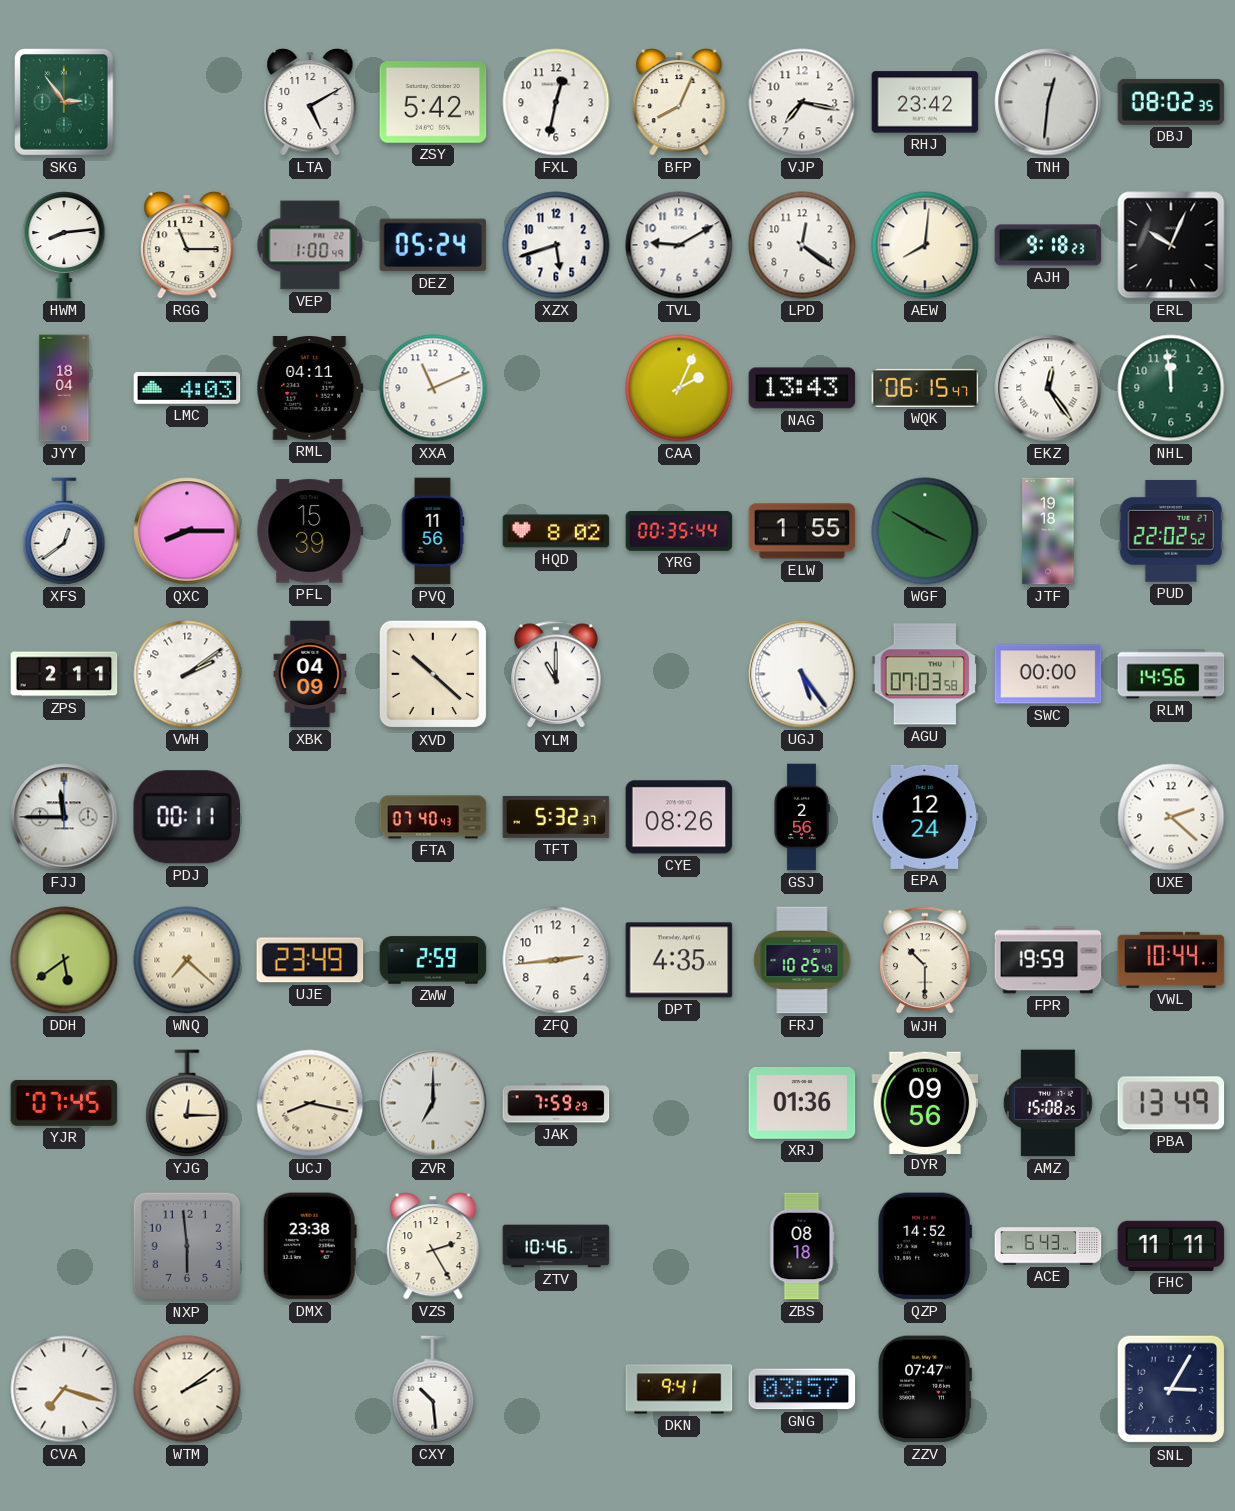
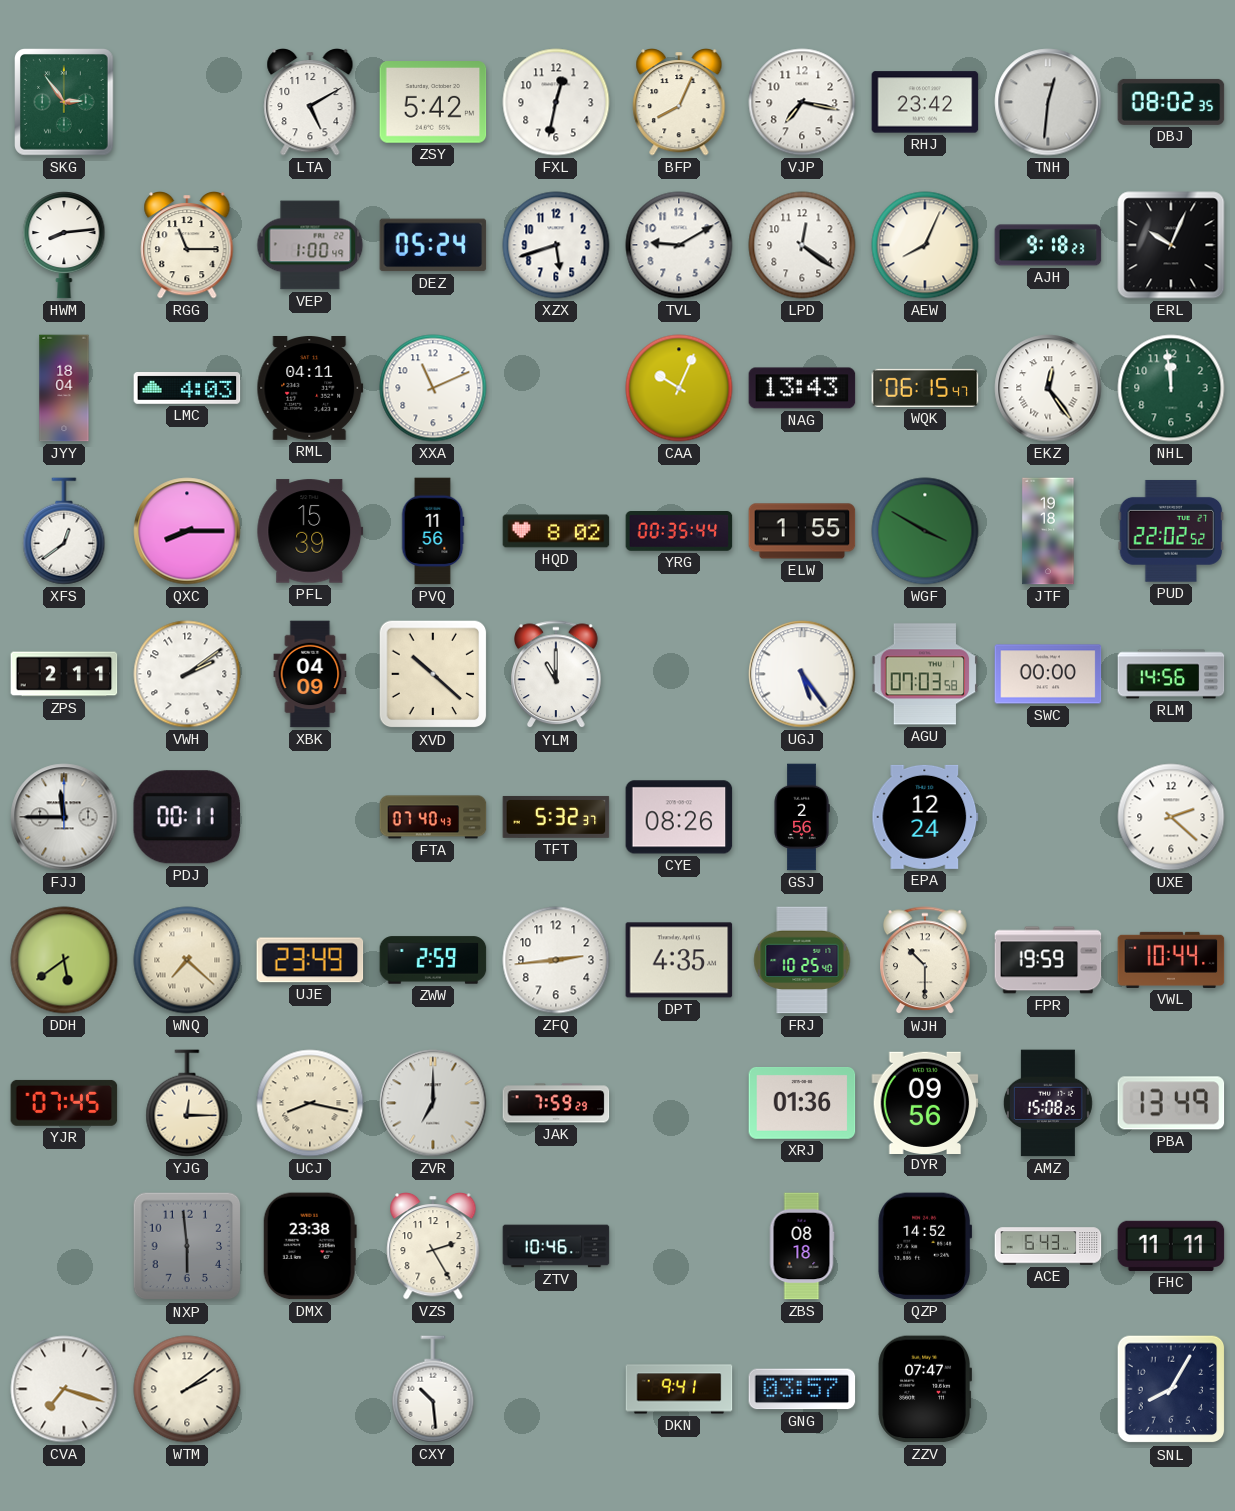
AEW: 8:01 -> 8:04 (925, 245)
CAA: 2:04 -> 10:04 (679, 388)
SNL: 3:05 -> 8:05 (1171, 1389)
